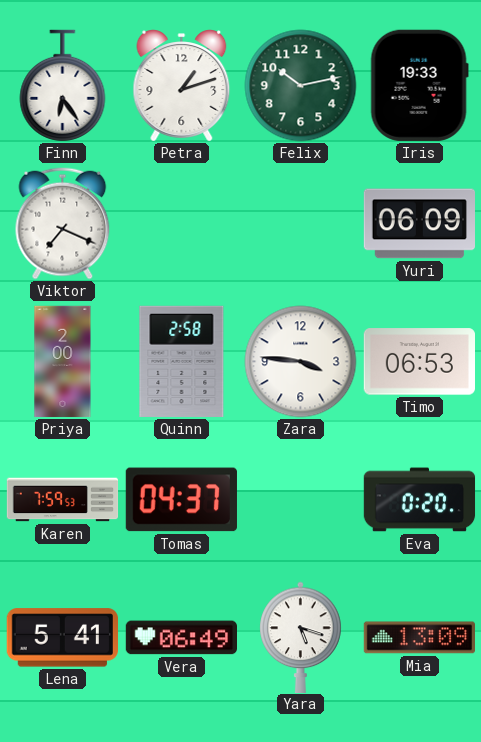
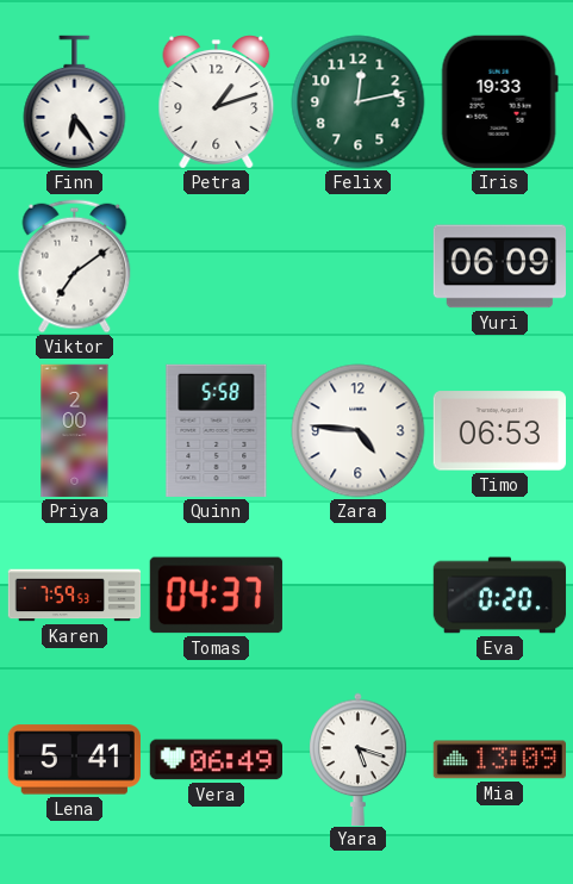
Felix: 10:13 -> 12:13 (359, 102)
Viktor: 7:19 -> 7:09 (75, 267)
Quinn: 2:58 -> 5:58 (217, 430)
Zara: 3:46 -> 4:46 (359, 431)
